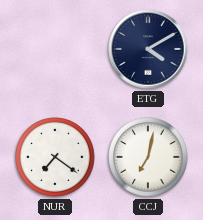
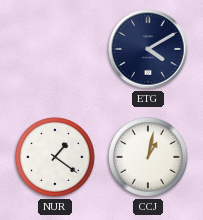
NUR: 7:21 -> 1:21 (55, 157)
CCJ: 7:02 -> 1:02 (148, 157)
